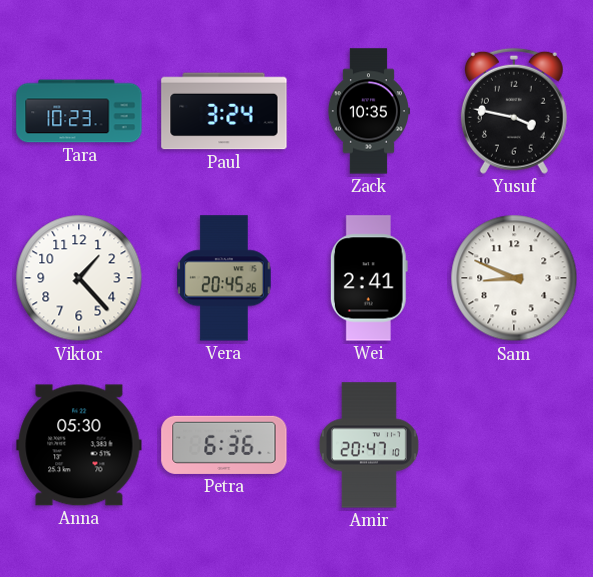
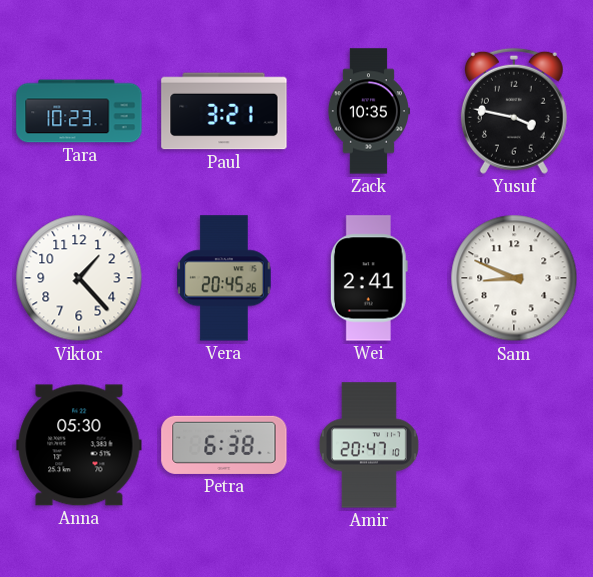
Paul: 3:24 -> 3:21 (224, 111)
Petra: 6:36 -> 6:38 (224, 445)
